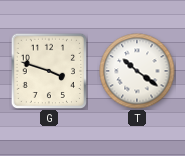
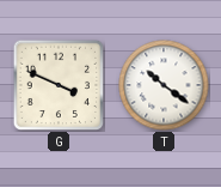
G: 3:48 -> 3:49 (57, 85)
